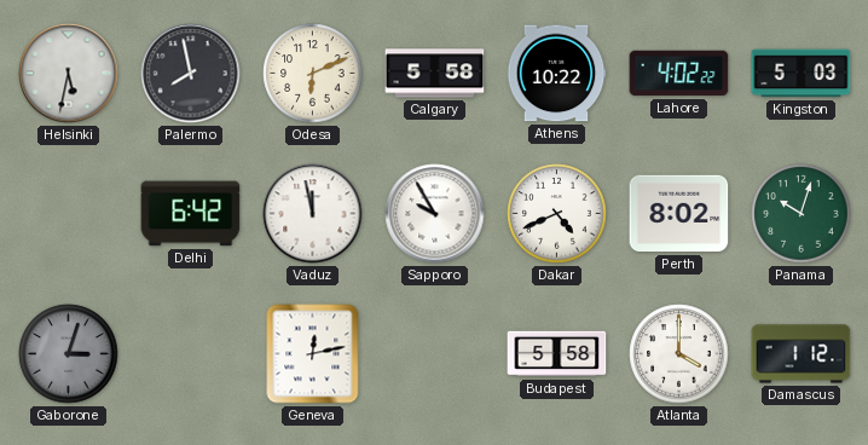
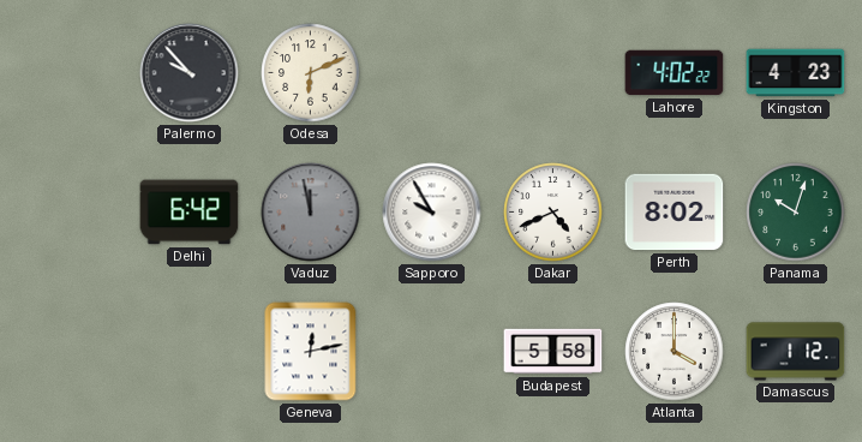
Helsinki: 5:32 -> none (69, 74)
Palermo: 7:58 -> 9:53 (190, 73)
Calgary: 5:58 -> none (435, 74)
Athens: 10:22 -> none (556, 74)
Kingston: 5:03 -> 4:23 (796, 73)
Vaduz dial: white -> grey (311, 213)
Gaborone: 3:03 -> none (69, 354)
